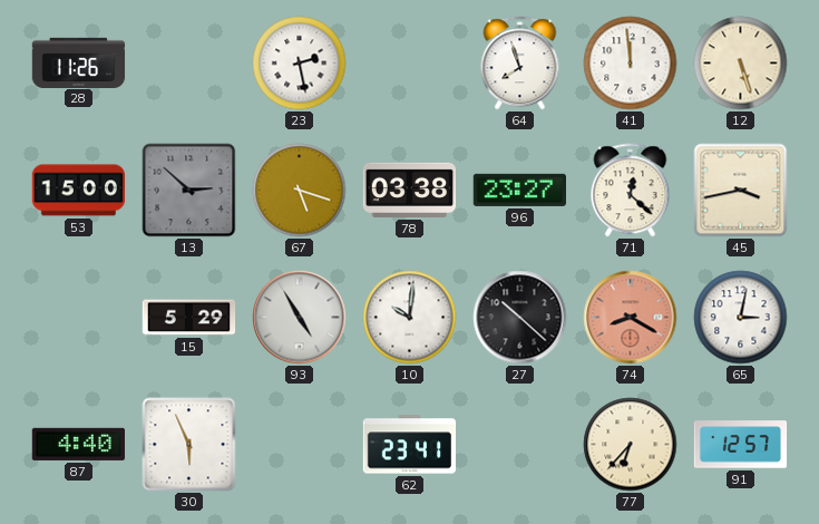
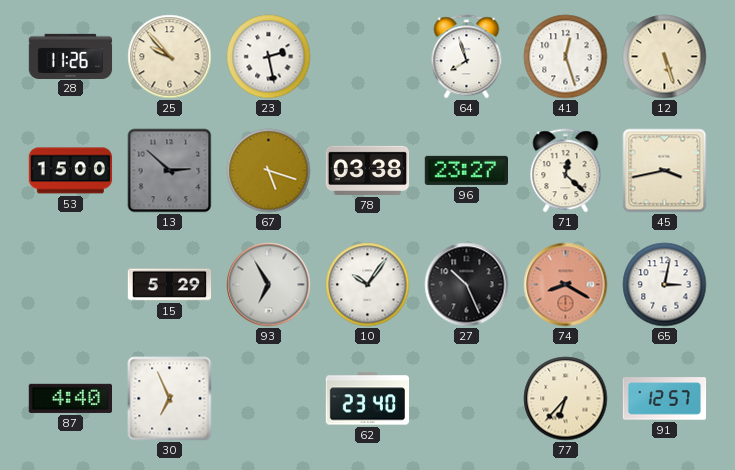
25: none -> 9:53 (170, 57)
41: 11:59 -> 12:27 (566, 57)
93: 4:55 -> 6:55 (269, 285)
10: 10:01 -> 10:06 (368, 285)
27: 10:22 -> 10:26 (467, 285)
30: 5:56 -> 6:56 (170, 399)
62: 23:41 -> 23:40 (368, 399)
